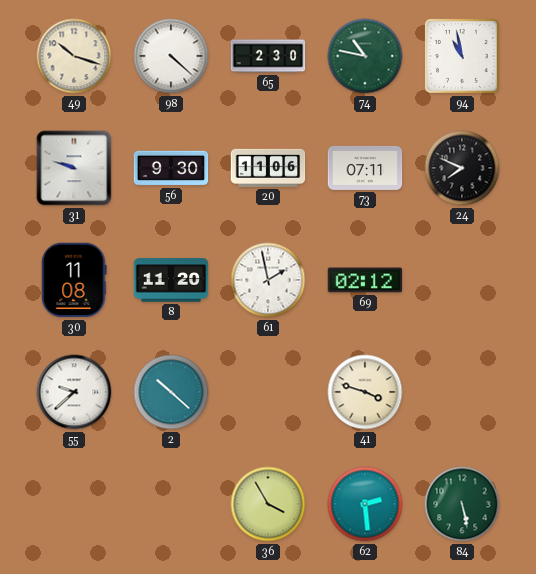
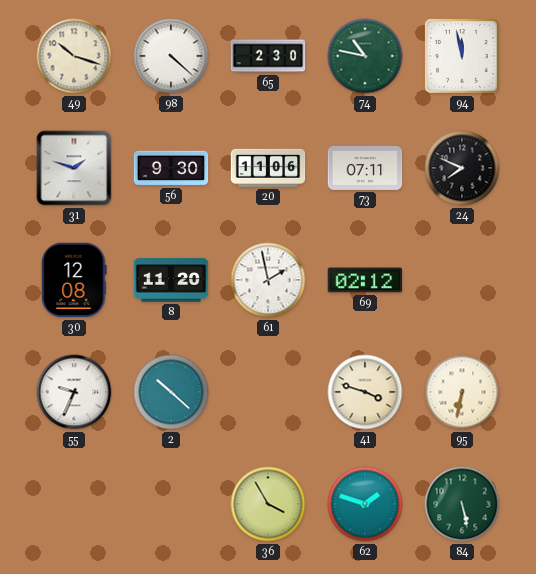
94: 10:58 -> 11:58 (463, 57)
31: 9:48 -> 1:48 (74, 168)
30: 11:08 -> 12:08 (74, 280)
55: 9:38 -> 9:34 (74, 392)
95: none -> 6:32 (462, 392)
62: 2:29 -> 1:48 (365, 504)
